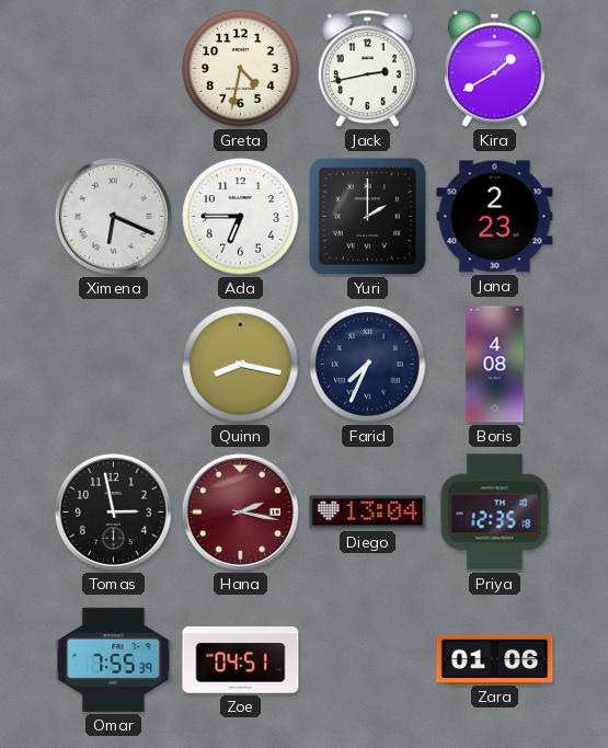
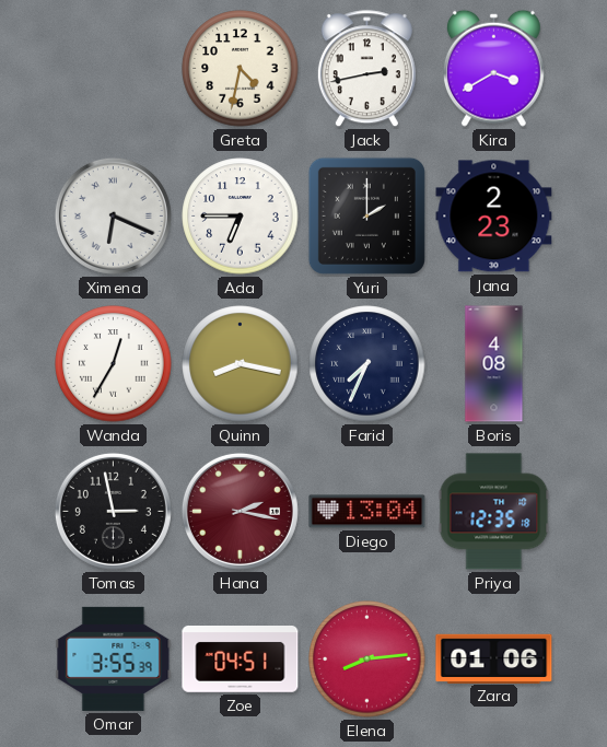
Kira: 1:40 -> 3:40 (493, 68)
Wanda: none -> 12:35 (114, 364)
Omar: 7:55 -> 3:55 (114, 658)
Elena: none -> 8:14 (367, 660)
